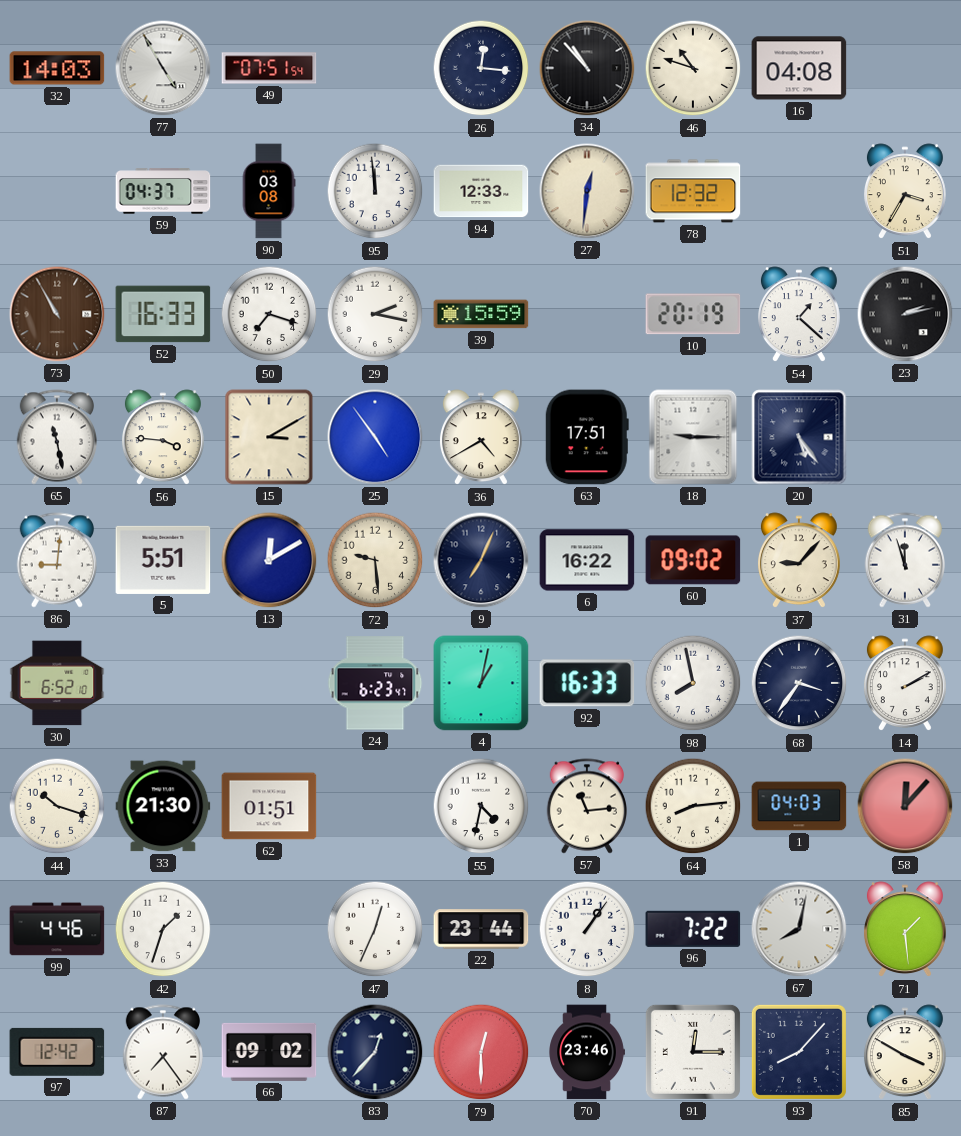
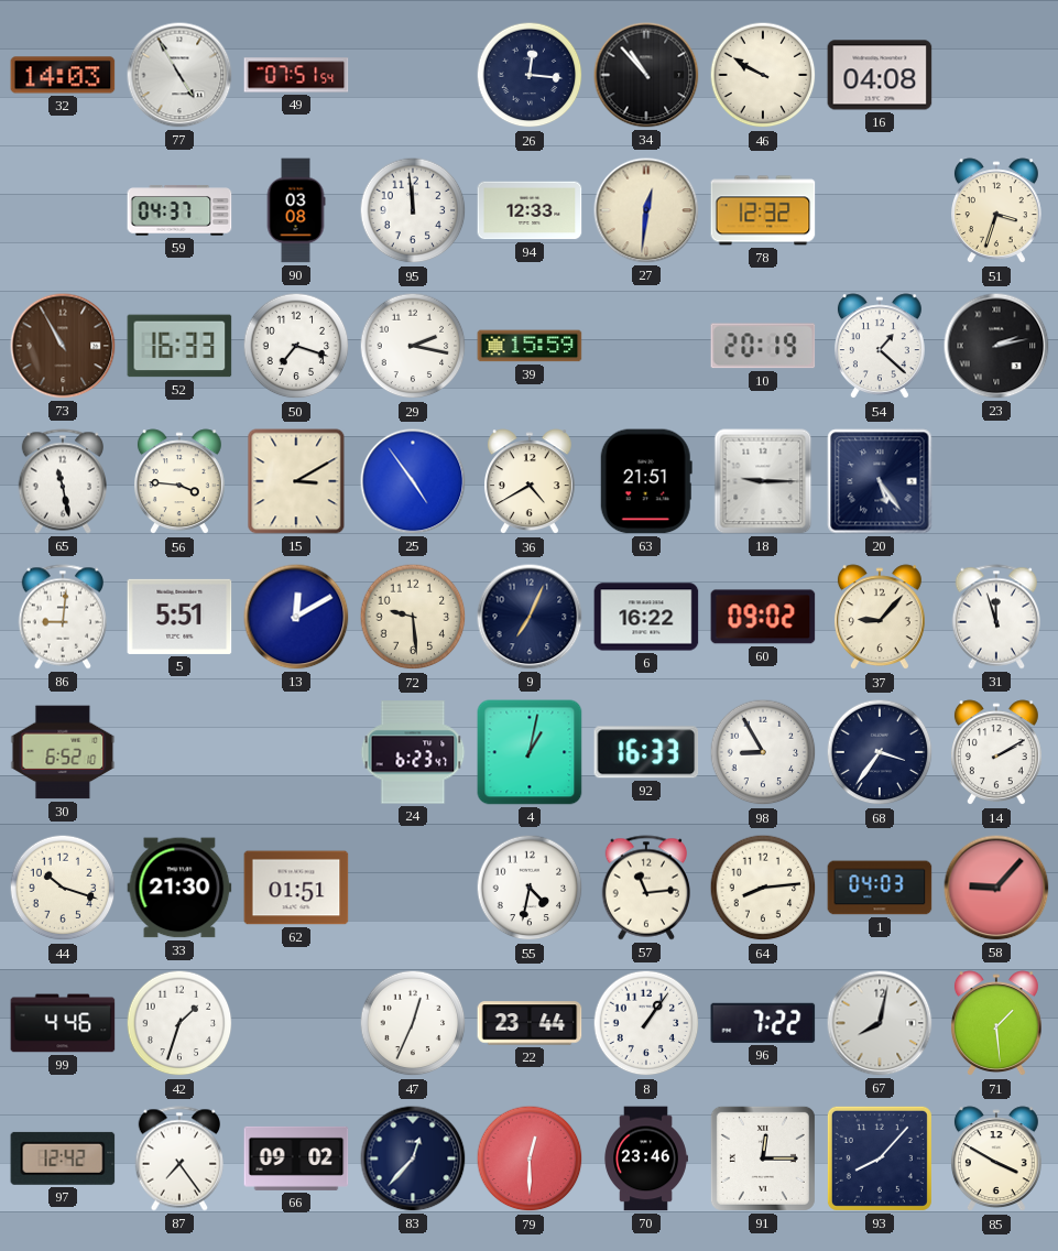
46: 10:48 -> 9:50 (763, 75)
51: 3:35 -> 3:33 (996, 211)
63: 17:51 -> 21:51 (646, 481)
98: 7:58 -> 8:55 (763, 752)
58: 12:07 -> 9:07 (996, 888)
